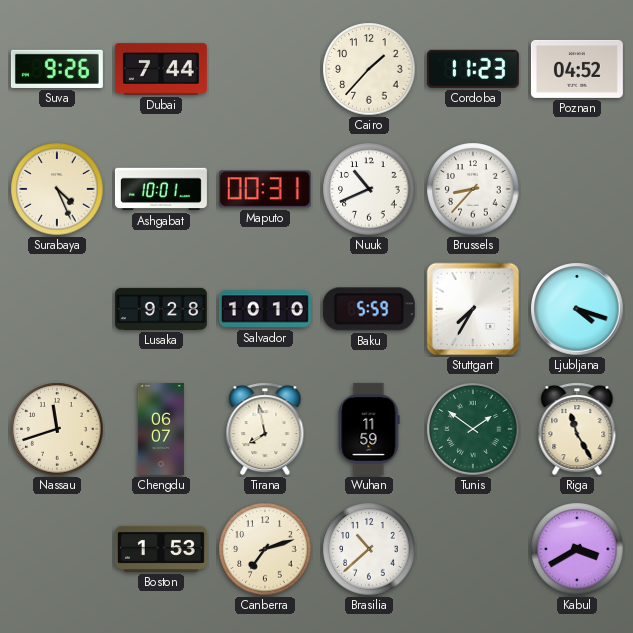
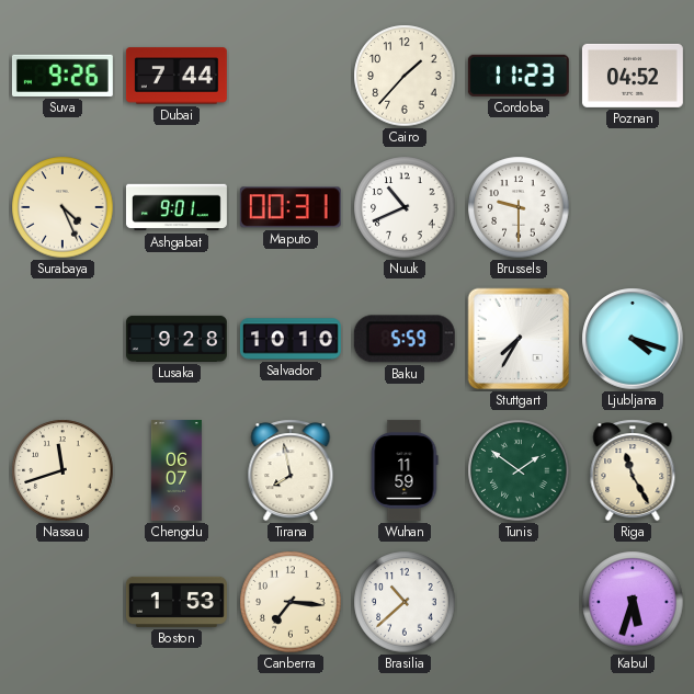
Ashgabat: 10:01 -> 9:01 (177, 207)
Brussels: 8:37 -> 9:30 (519, 207)
Canberra: 7:12 -> 7:16 (291, 602)
Kabul: 3:40 -> 5:33 (633, 602)
